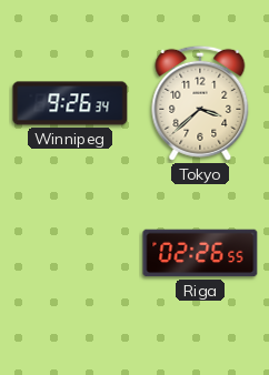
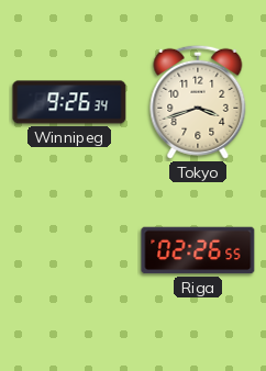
Tokyo: 3:38 -> 3:42 (198, 102)
